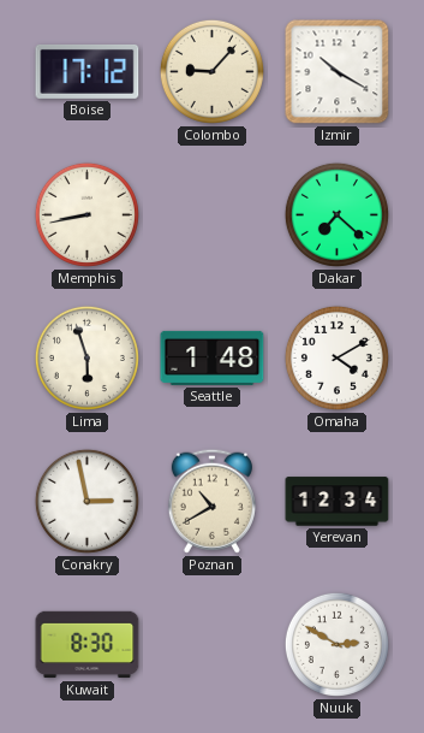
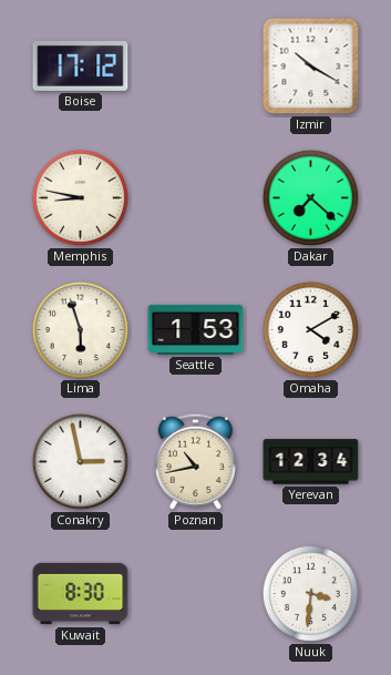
Colombo: 9:07 -> none (211, 71)
Memphis: 8:43 -> 8:47 (80, 197)
Seattle: 1:48 -> 1:53 (196, 329)
Poznan: 10:40 -> 10:43 (195, 461)
Nuuk: 2:50 -> 3:31 (310, 593)
